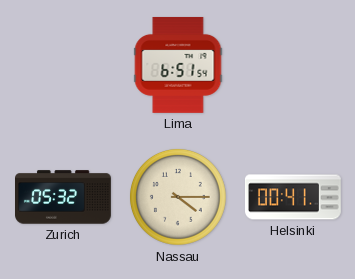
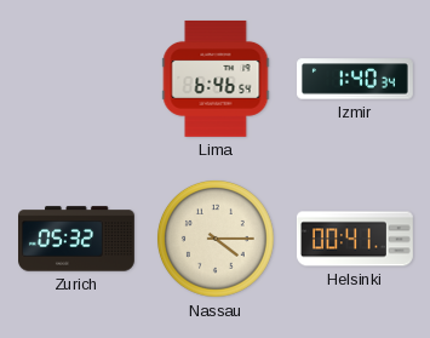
Lima: 6:51 -> 6:46 (216, 79)
Izmir: none -> 1:40 (356, 79)
